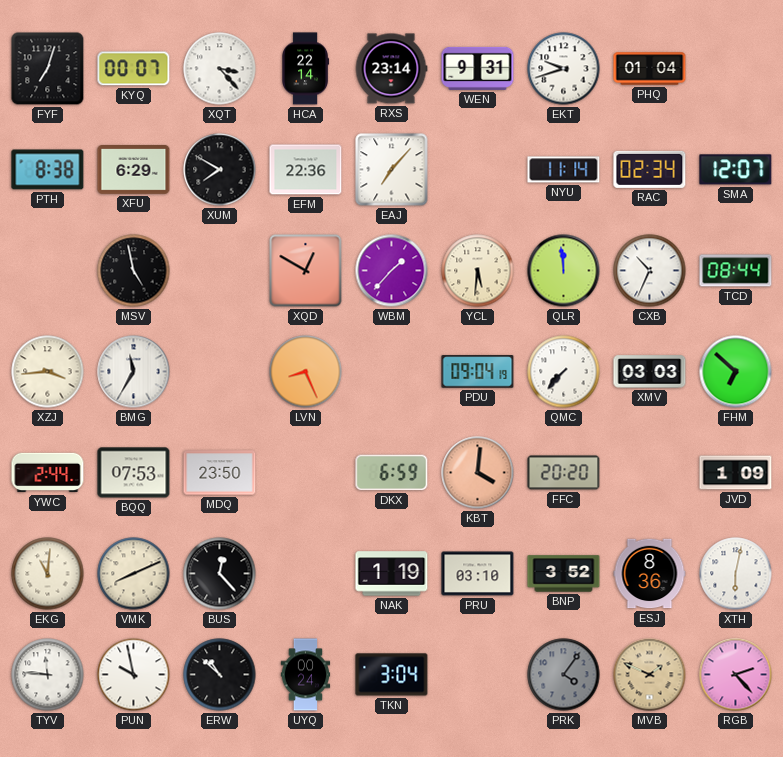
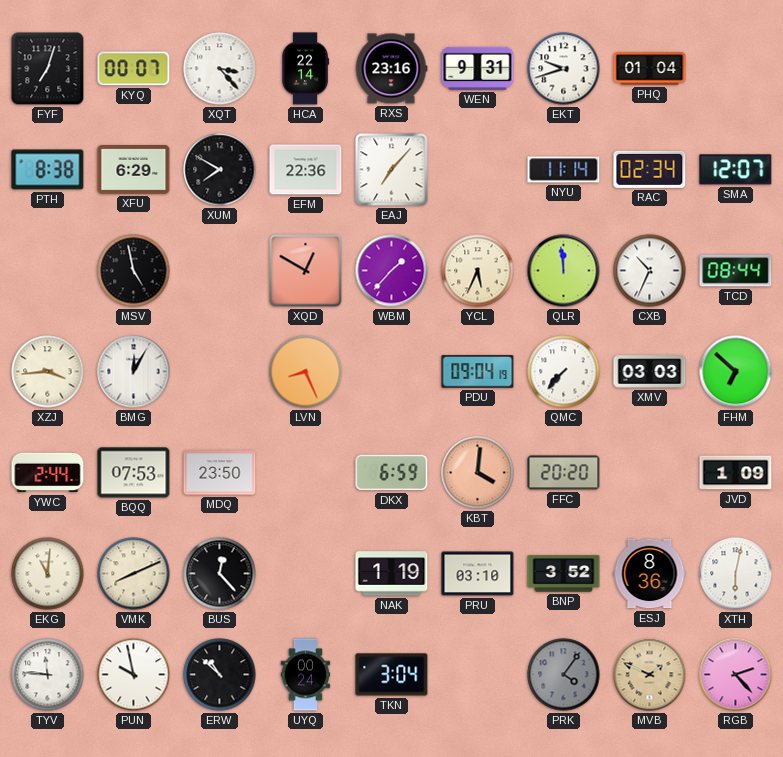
RXS: 23:14 -> 23:16 (391, 69)
YCL: 5:31 -> 5:34 (478, 271)
BMG: 11:35 -> 12:05 (134, 372)
